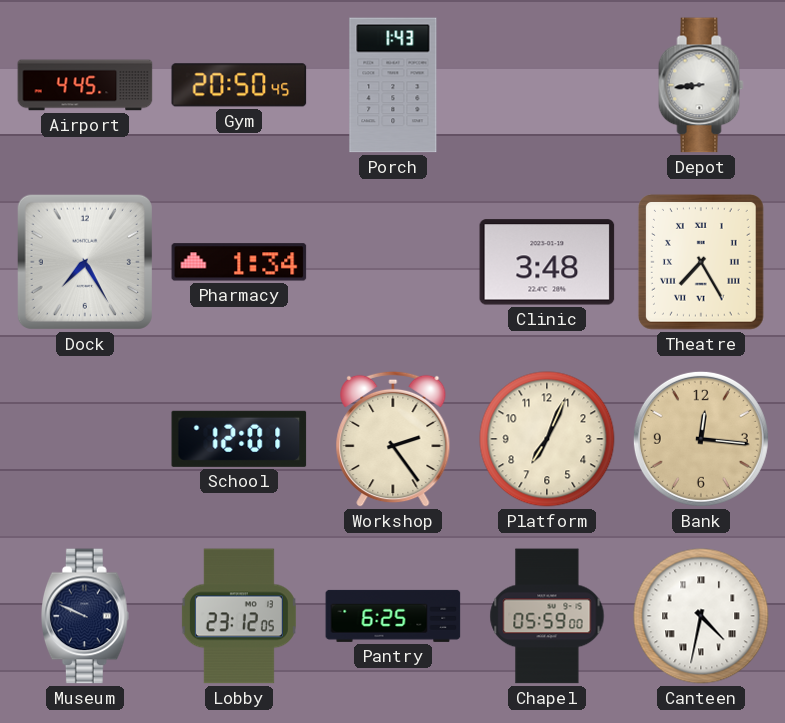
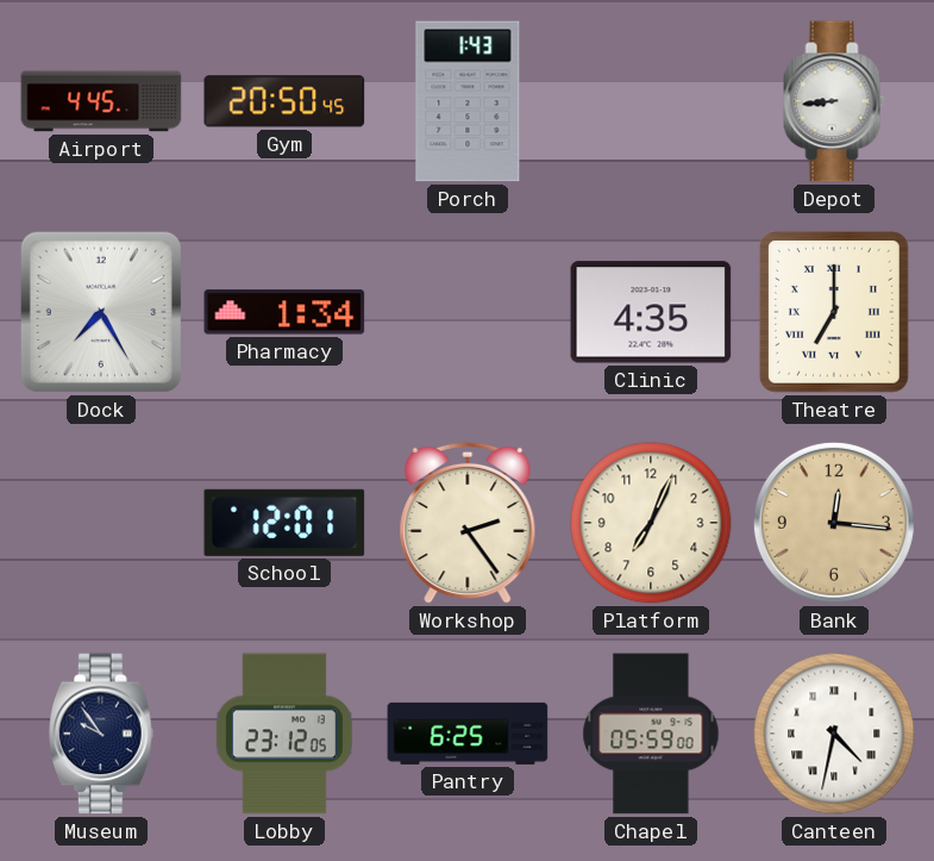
Clinic: 3:48 -> 4:35 (651, 312)
Theatre: 7:25 -> 7:00 (834, 313)
Museum: 9:49 -> 9:54 (102, 734)
